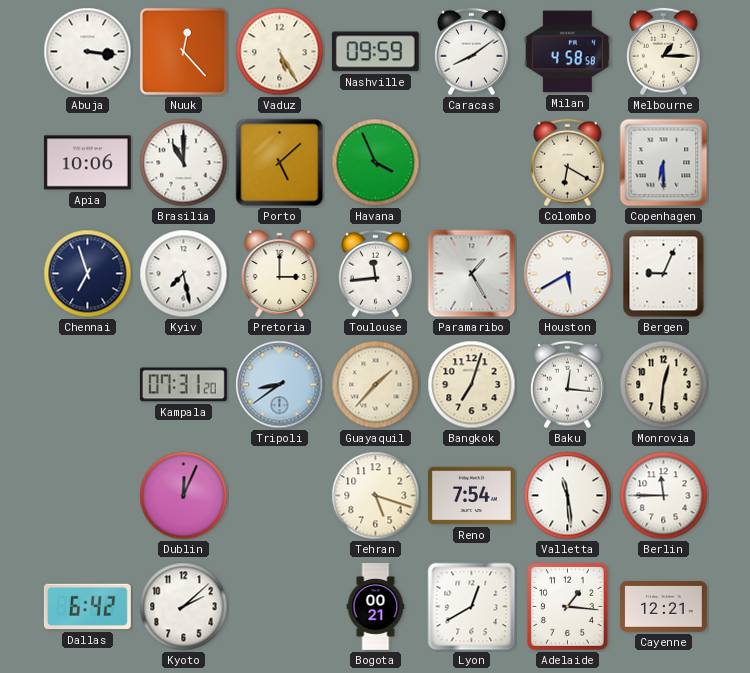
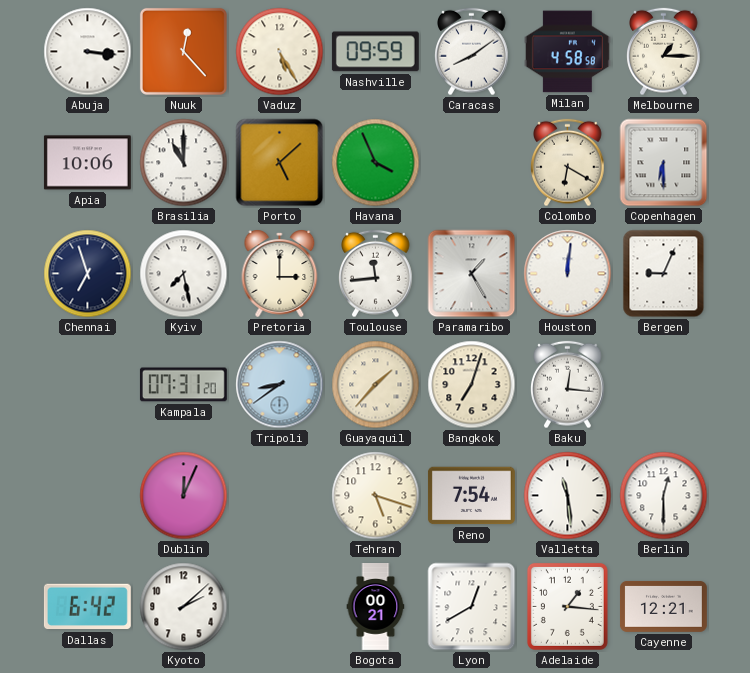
Houston: 5:40 -> 12:01 (568, 274)
Monrovia: 12:31 -> none (664, 385)
Berlin: 11:45 -> 12:30 (664, 496)
